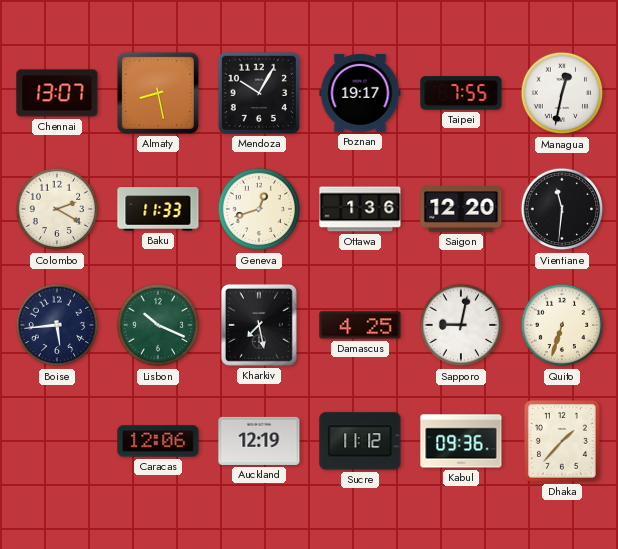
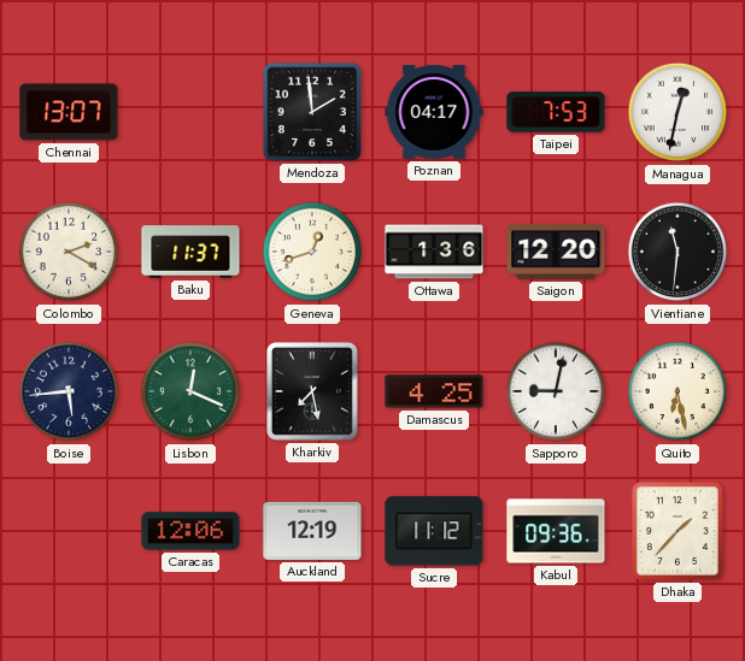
Almaty: 8:28 -> none (158, 93)
Mendoza: 10:05 -> 1:59 (312, 112)
Poznan: 19:17 -> 04:17 (434, 112)
Taipei: 7:55 -> 7:53 (556, 112)
Baku: 11:33 -> 11:37 (190, 252)
Lisbon: 10:19 -> 12:19 (190, 391)
Quito: 6:33 -> 6:28 (677, 391)
